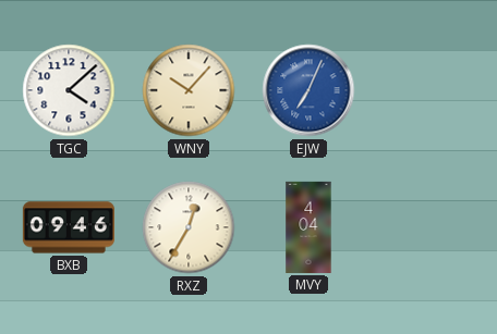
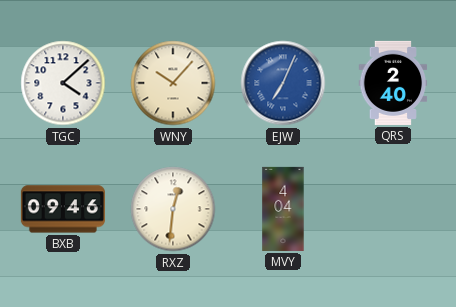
QRS: none -> 2:40 (393, 83)
RXZ: 12:35 -> 12:31 (173, 209)
